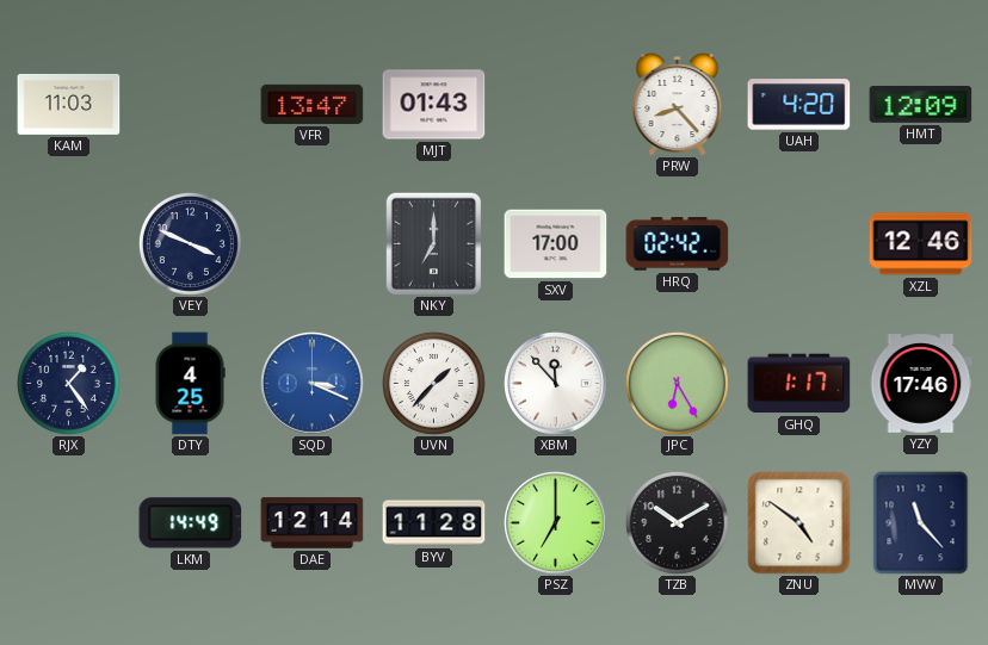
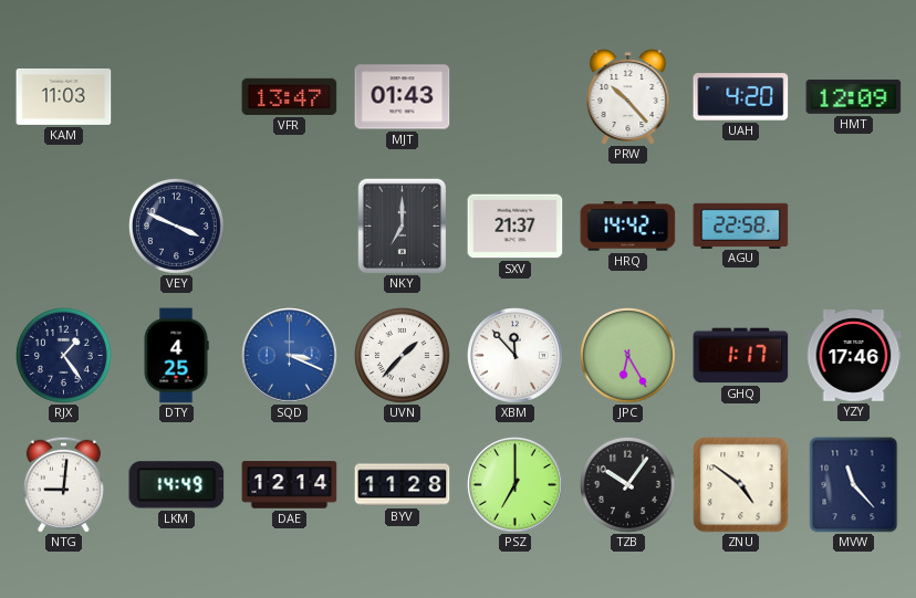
PRW: 8:23 -> 10:23 (628, 97)
SXV: 17:00 -> 21:37 (516, 227)
HRQ: 02:42 -> 14:42 (628, 227)
AGU: none -> 22:58 (741, 225)
XZL: 12:46 -> none (921, 244)
NTG: none -> 9:01 (63, 484)
TZB: 10:10 -> 10:06 (627, 484)
